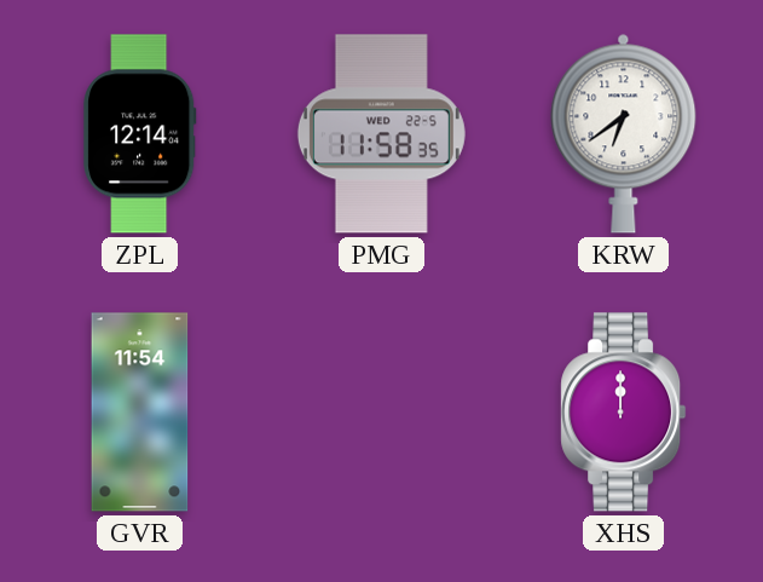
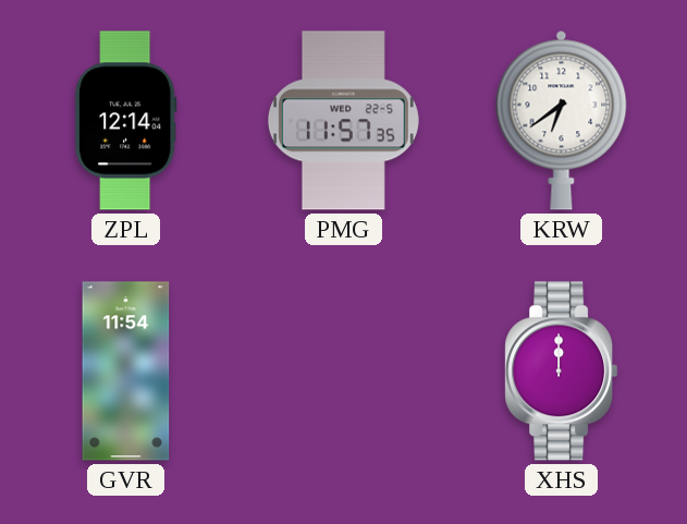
PMG: 11:58 -> 11:57 (343, 121)
